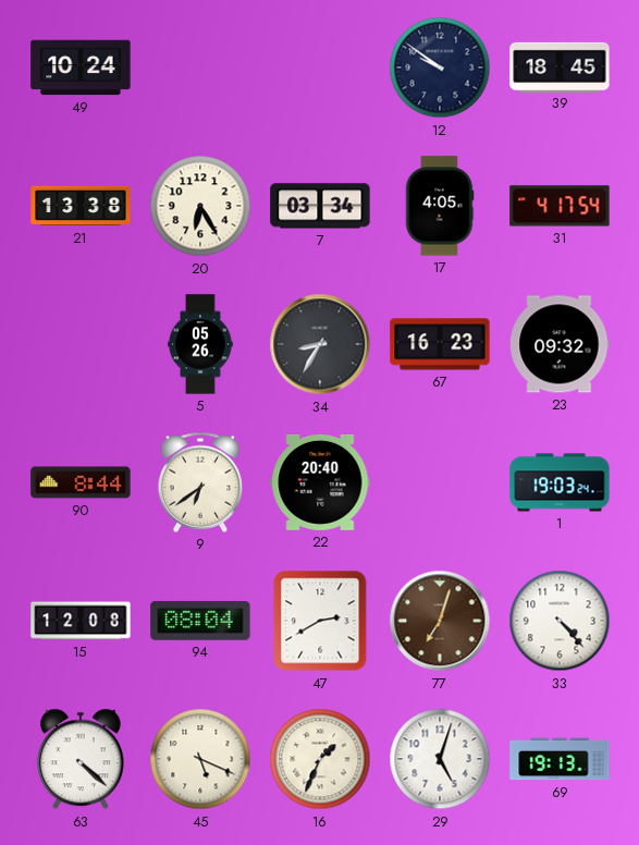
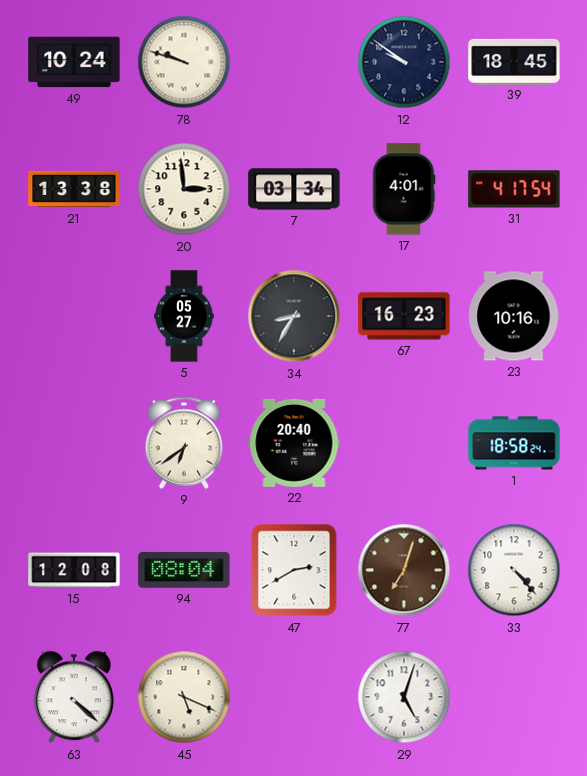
78: none -> 9:48 (184, 62)
20: 6:25 -> 2:59 (184, 189)
17: 4:05 -> 4:01 (404, 189)
5: 05:26 -> 05:27 (184, 316)
23: 09:32 -> 10:16 (514, 316)
90: 8:44 -> none (81, 482)
1: 19:03 -> 18:58 (514, 443)
16: 1:34 -> none (320, 759)
69: 19:13 -> none (560, 759)
